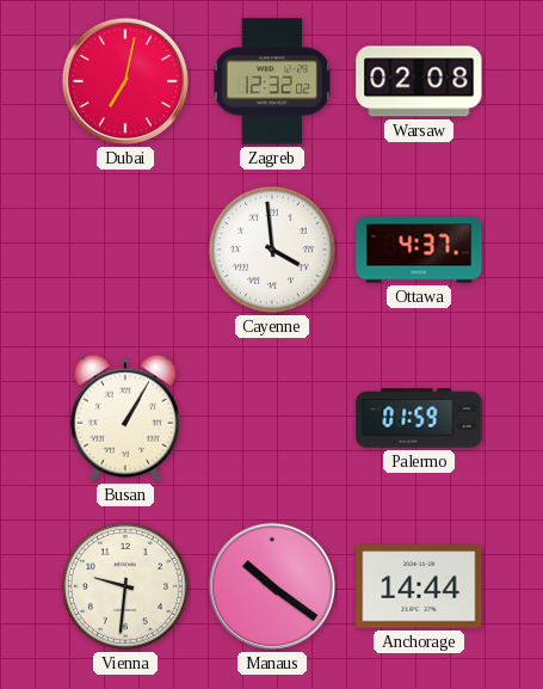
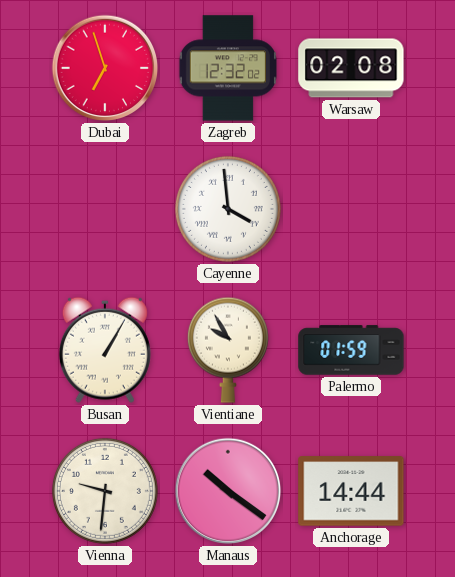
Dubai: 7:02 -> 6:57 (105, 68)
Ottawa: 4:37 -> none (419, 250)
Vientiane: none -> 9:55 (228, 350)
